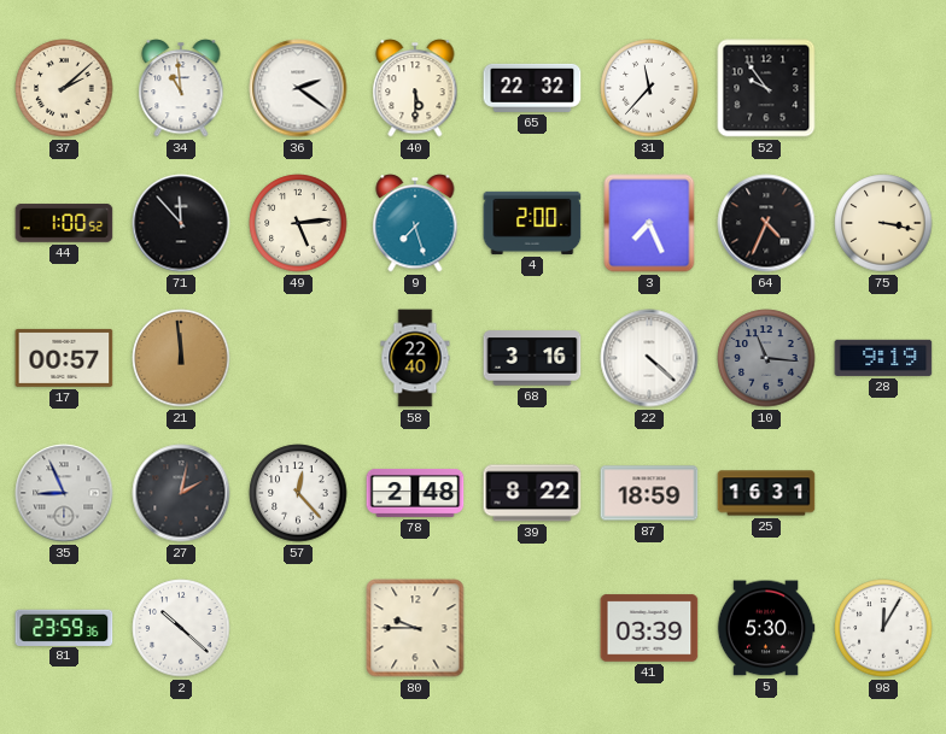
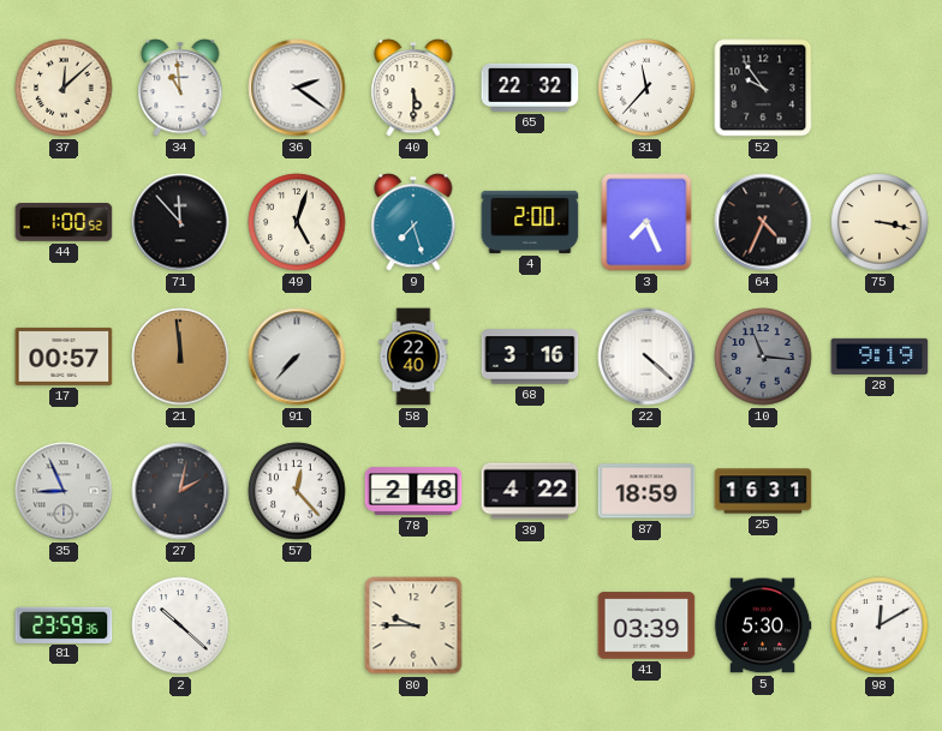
37: 2:08 -> 12:08 (64, 88)
49: 5:14 -> 5:03 (297, 222)
91: none -> 7:37 (297, 356)
39: 8:22 -> 4:22 (530, 491)
98: 12:05 -> 12:10 (880, 625)
